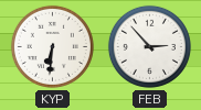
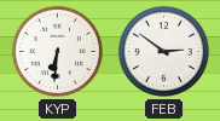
FEB: 2:53 -> 2:51 (163, 51)
